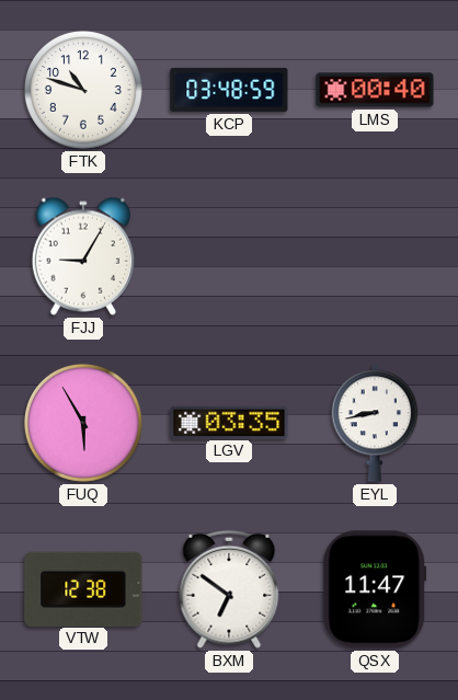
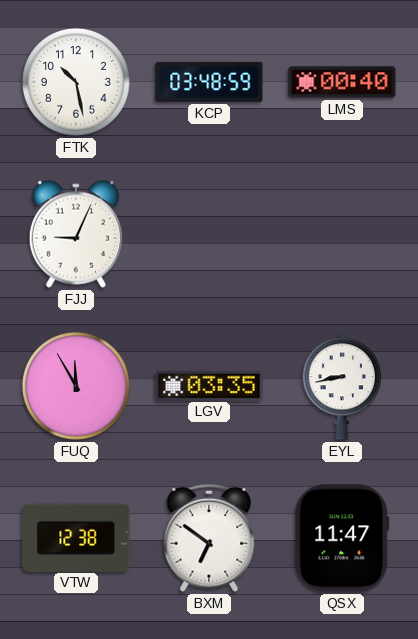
FTK: 10:48 -> 10:28 (76, 82)
FJJ: 9:05 -> 9:04 (75, 234)
FUQ: 5:55 -> 11:55 (76, 386)
